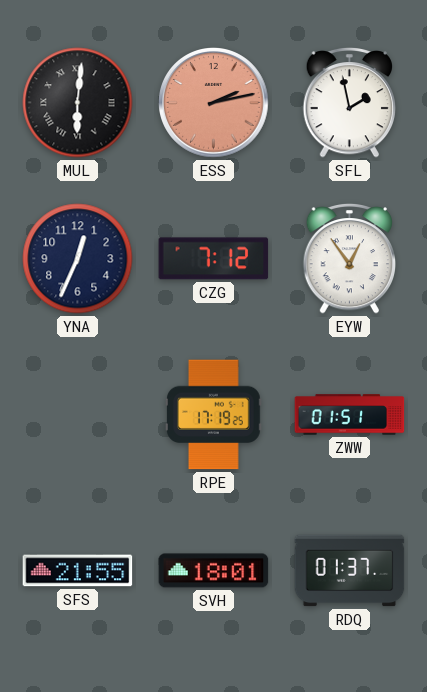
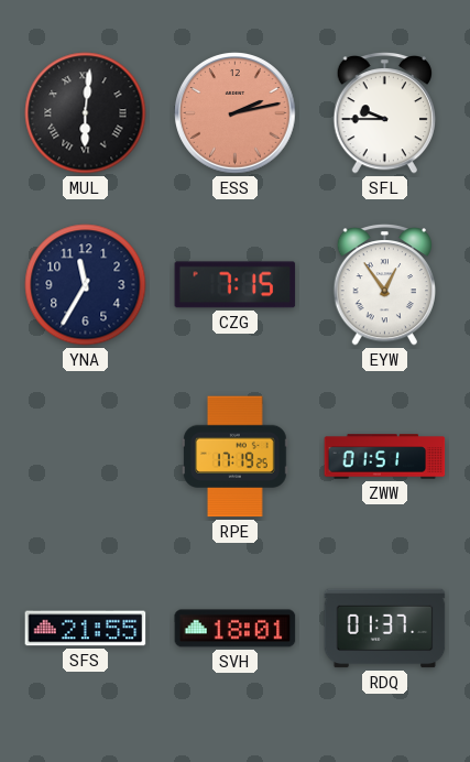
SFL: 1:58 -> 9:45 (384, 112)
YNA: 12:34 -> 11:35 (86, 285)
CZG: 7:12 -> 7:15 (236, 285)
